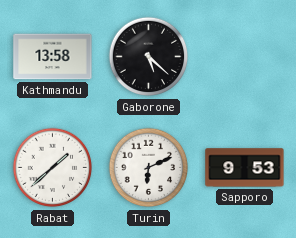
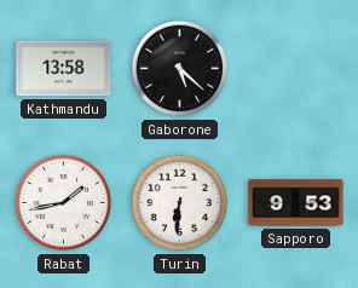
Rabat: 1:38 -> 1:43 (64, 203)
Turin: 6:11 -> 6:31 (180, 203)
